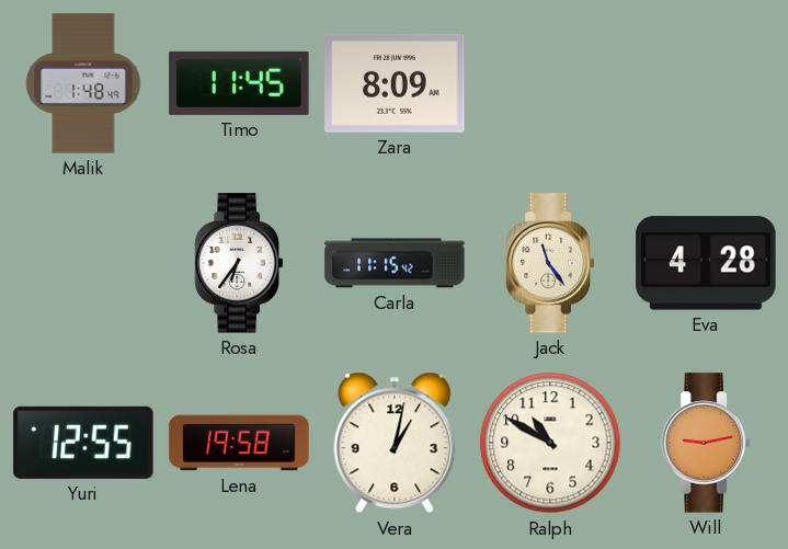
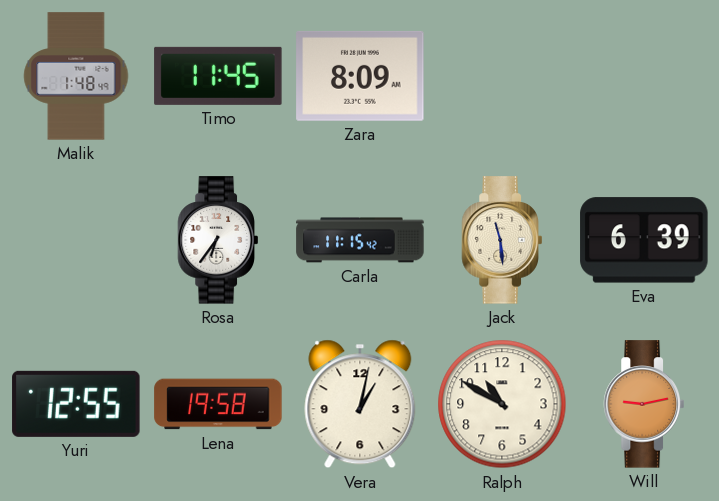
Jack: 11:24 -> 11:29 (502, 240)
Eva: 4:28 -> 6:39 (644, 240)
